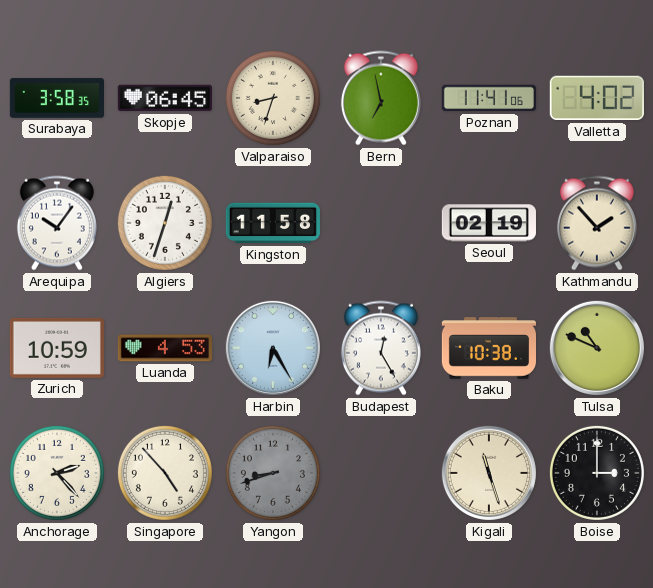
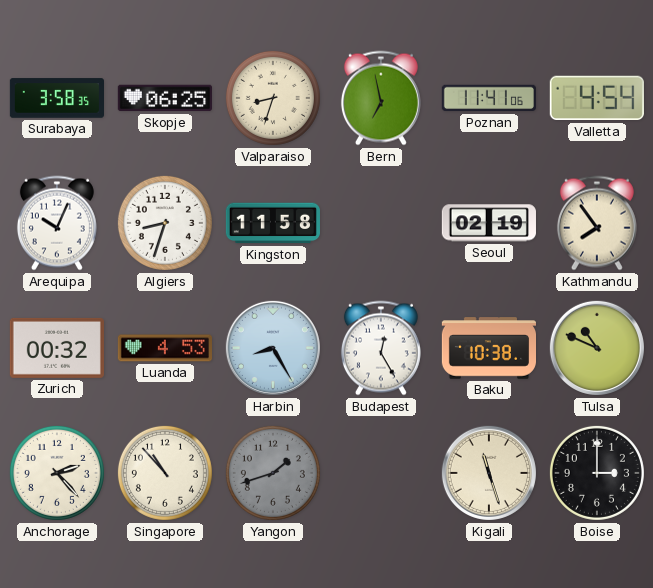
Skopje: 06:45 -> 06:25 (165, 98)
Valletta: 4:02 -> 4:54 (597, 98)
Arequipa: 10:06 -> 10:04 (57, 223)
Algiers: 12:33 -> 8:33 (165, 223)
Kathmandu: 1:53 -> 7:54 (597, 223)
Zurich: 10:59 -> 00:32 (57, 348)
Harbin: 6:25 -> 8:25 (273, 348)
Singapore: 4:53 -> 10:53 (165, 473)
Yangon: 8:42 -> 1:42 (273, 473)
